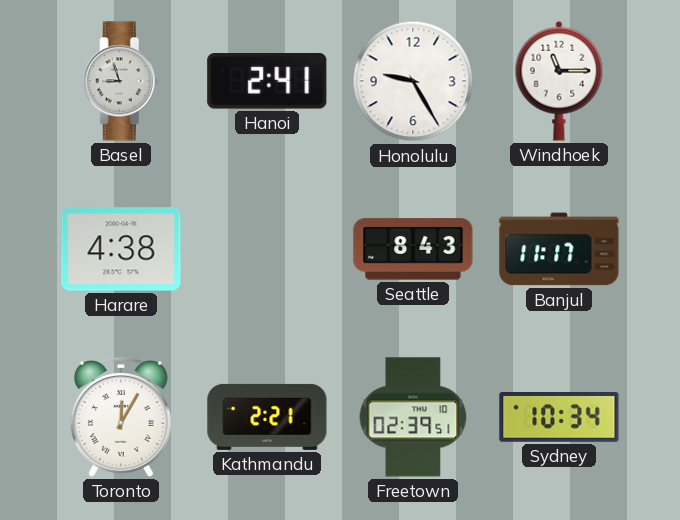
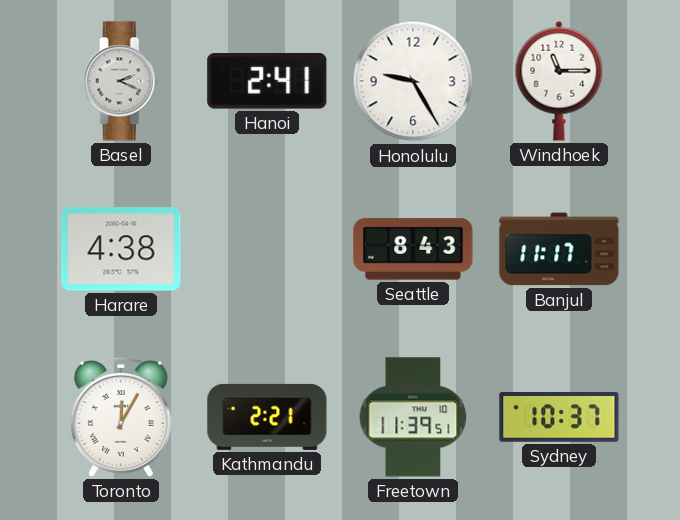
Basel: 8:57 -> 2:19 (121, 81)
Freetown: 02:39 -> 11:39 (413, 417)
Sydney: 10:34 -> 10:37 (559, 418)
